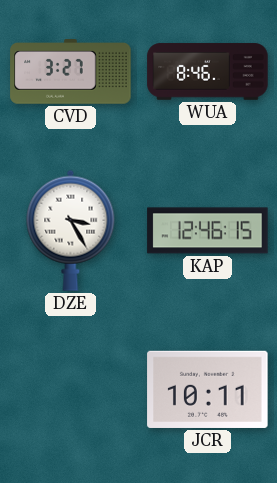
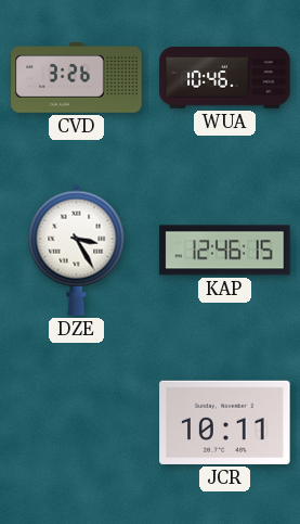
CVD: 3:27 -> 3:26 (77, 78)
WUA: 8:46 -> 10:46 (225, 78)
